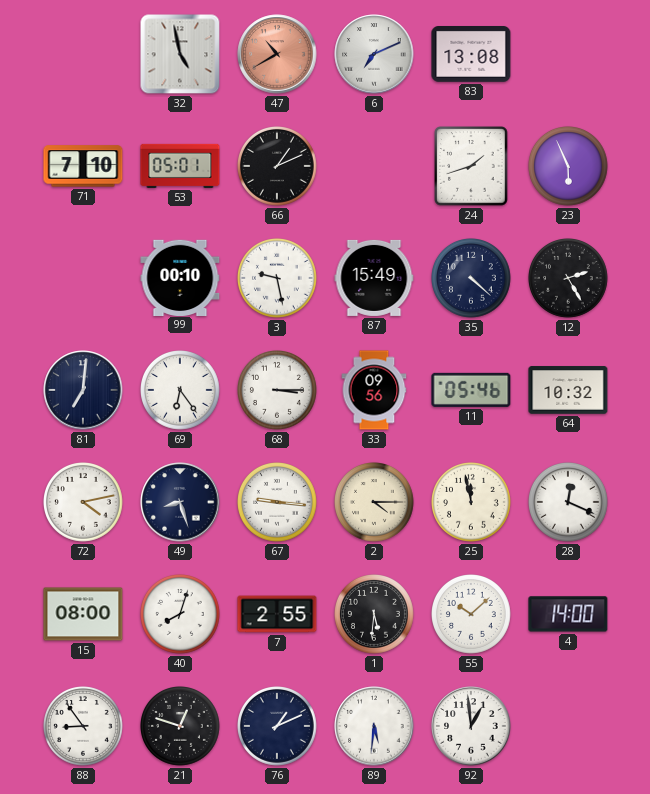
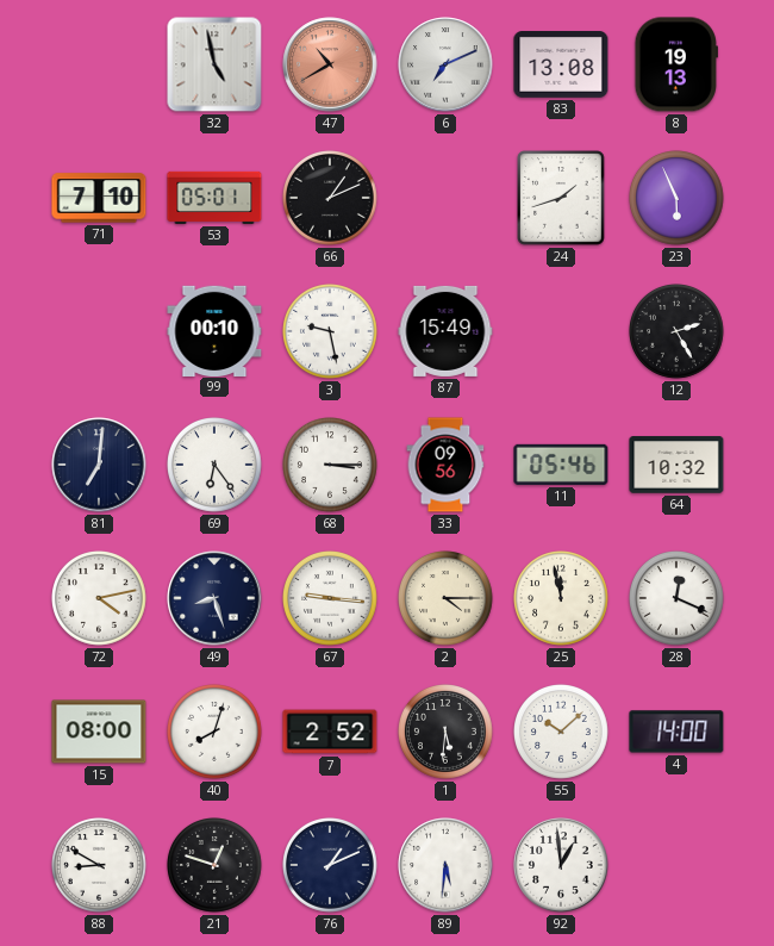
8: none -> 19:13 (675, 64)
35: 4:22 -> none (472, 279)
7: 2:55 -> 2:52 (330, 732)
88: 8:54 -> 8:50 (100, 866)
